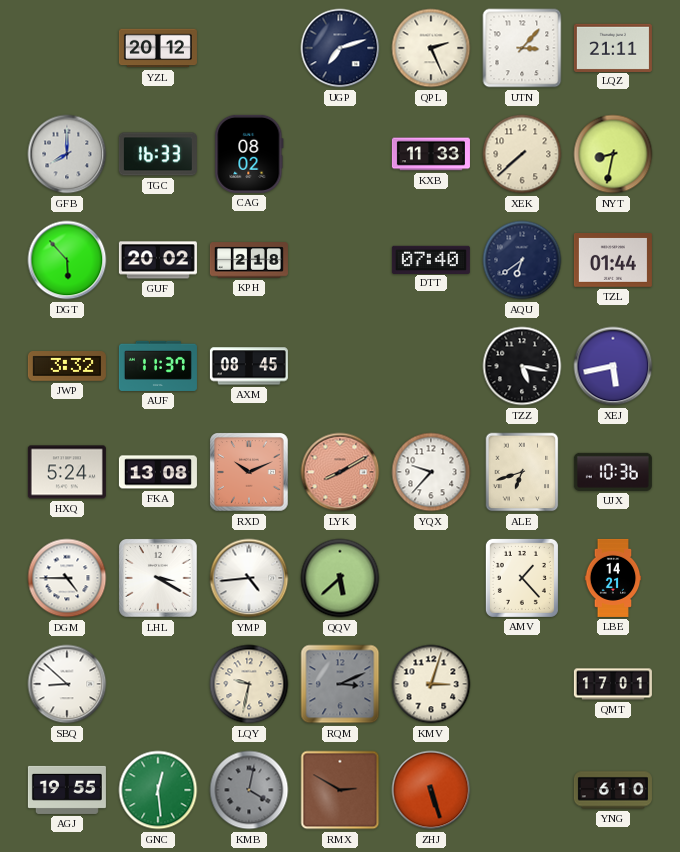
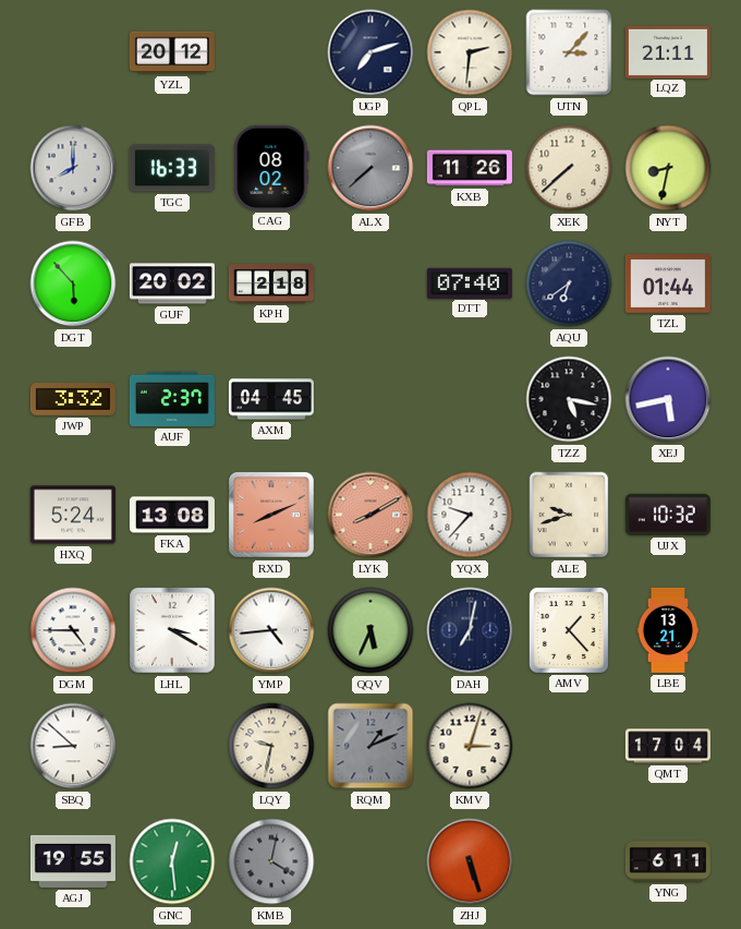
QPL: 2:26 -> 2:31 (470, 52)
ALX: none -> 7:38 (370, 168)
KXB: 11:33 -> 11:26 (470, 168)
AUF: 11:37 -> 2:37 (172, 399)
AXM: 08:45 -> 04:45 (271, 399)
RXD: 10:11 -> 8:11 (271, 515)
ALE: 6:42 -> 9:42 (569, 515)
UJX: 10:36 -> 10:32 (668, 515)
QQV: 5:38 -> 5:34 (370, 630)
DAH: none -> 7:02 (470, 630)
LBE: 14:21 -> 13:21 (668, 630)
RQM: 3:11 -> 1:11 (370, 746)
QMT: 17:01 -> 17:04 (668, 746)
RMX: 2:50 -> none (340, 790)
YNG: 6:10 -> 6:11 (668, 861)
